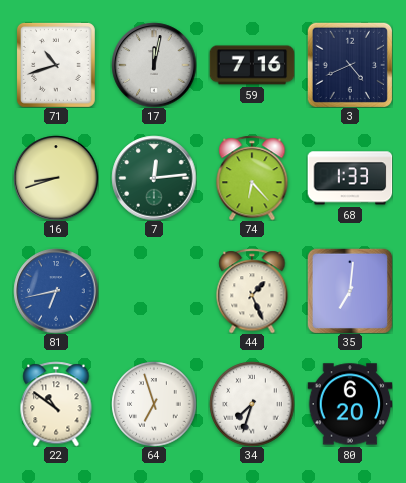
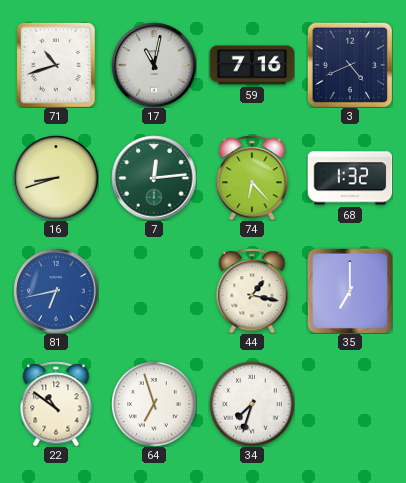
17: 12:02 -> 11:02 (154, 65)
68: 1:33 -> 1:32 (350, 178)
44: 1:26 -> 1:17 (252, 291)
35: 7:01 -> 7:00 (350, 291)
80: 6:20 -> none (350, 404)
